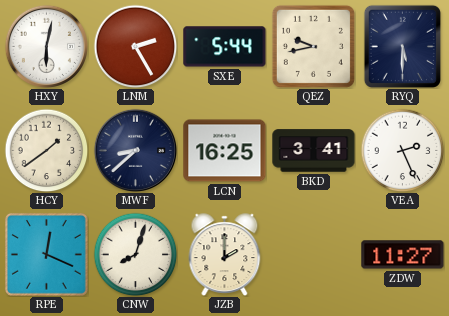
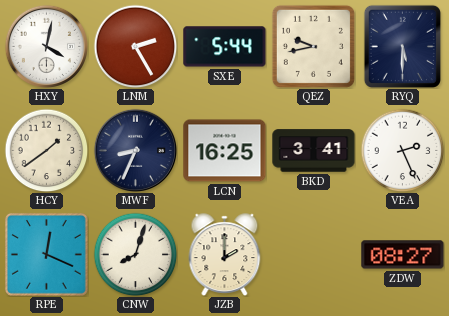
HXY: 6:02 -> 4:02 (46, 46)
MWF: 8:38 -> 8:34 (135, 150)
ZDW: 11:27 -> 08:27 (403, 255)
